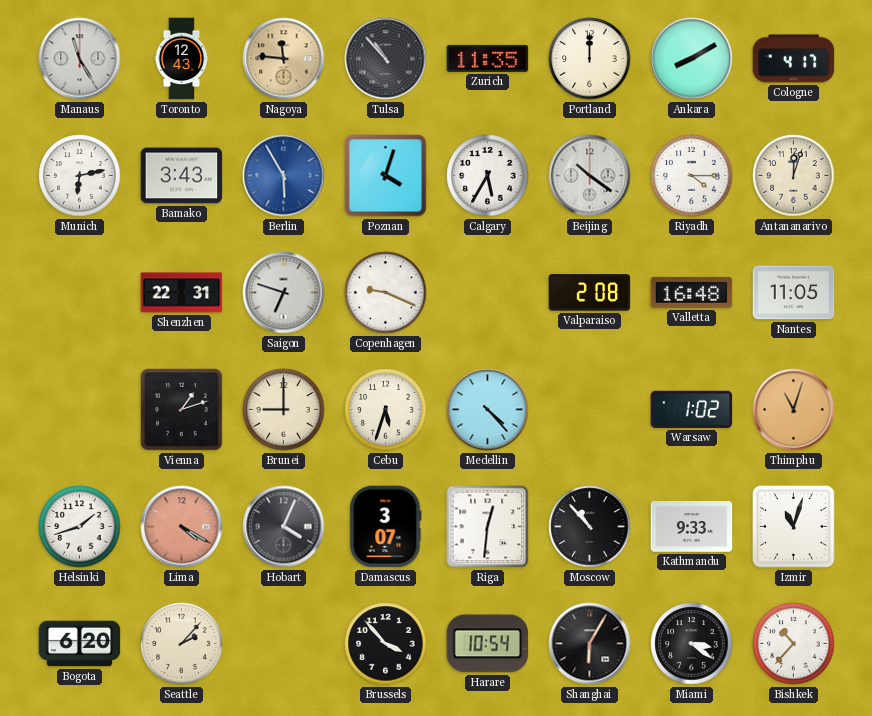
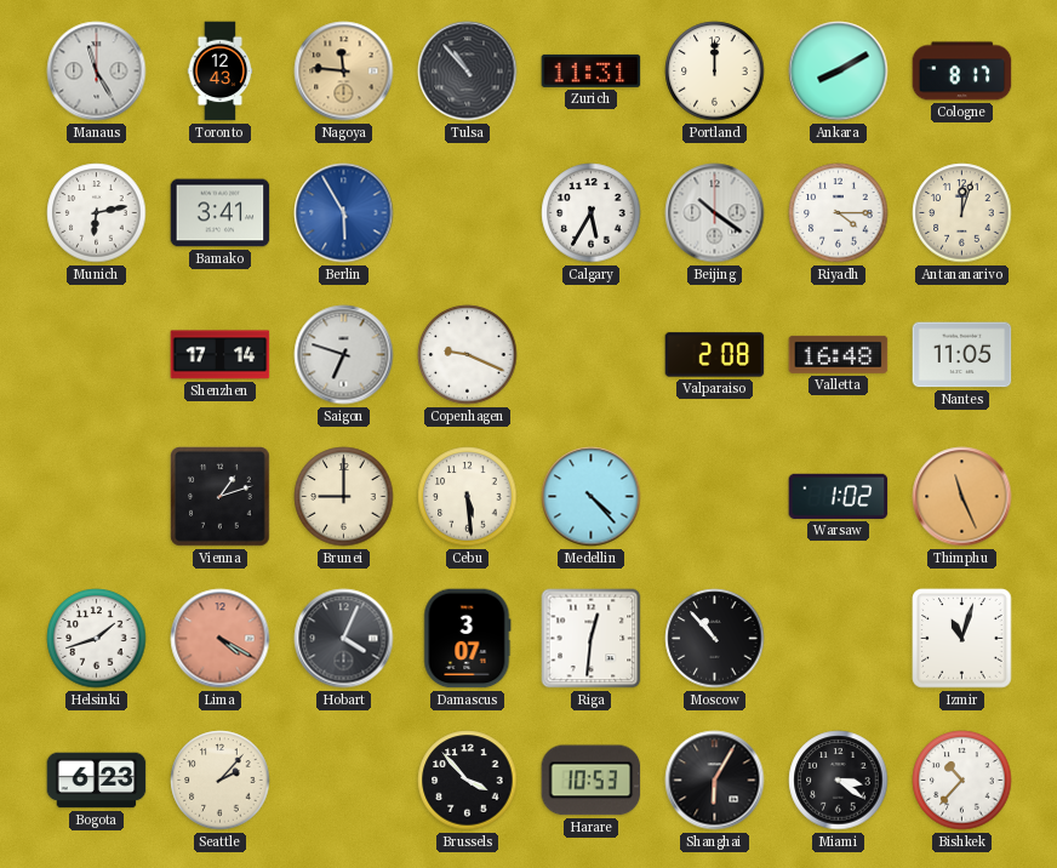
Zurich: 11:35 -> 11:31 (592, 70)
Cologne: 4:17 -> 8:17 (962, 72)
Bamako: 3:43 -> 3:41 (221, 213)
Poznan: 4:03 -> none (386, 176)
Shenzhen: 22:31 -> 17:14 (221, 355)
Cebu: 5:33 -> 5:29 (468, 497)
Thimphu: 11:03 -> 11:26 (962, 497)
Kathmandu: 9:33 -> none (692, 527)
Bogota: 6:20 -> 6:23 (97, 781)
Harare: 10:54 -> 10:53 (592, 781)
